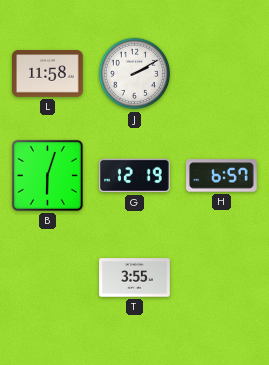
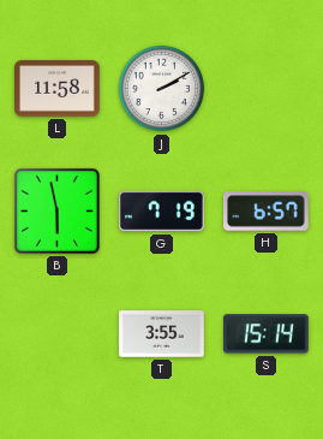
B: 6:03 -> 5:58 (56, 210)
G: 12:19 -> 7:19 (162, 212)
S: none -> 15:14 (267, 334)
